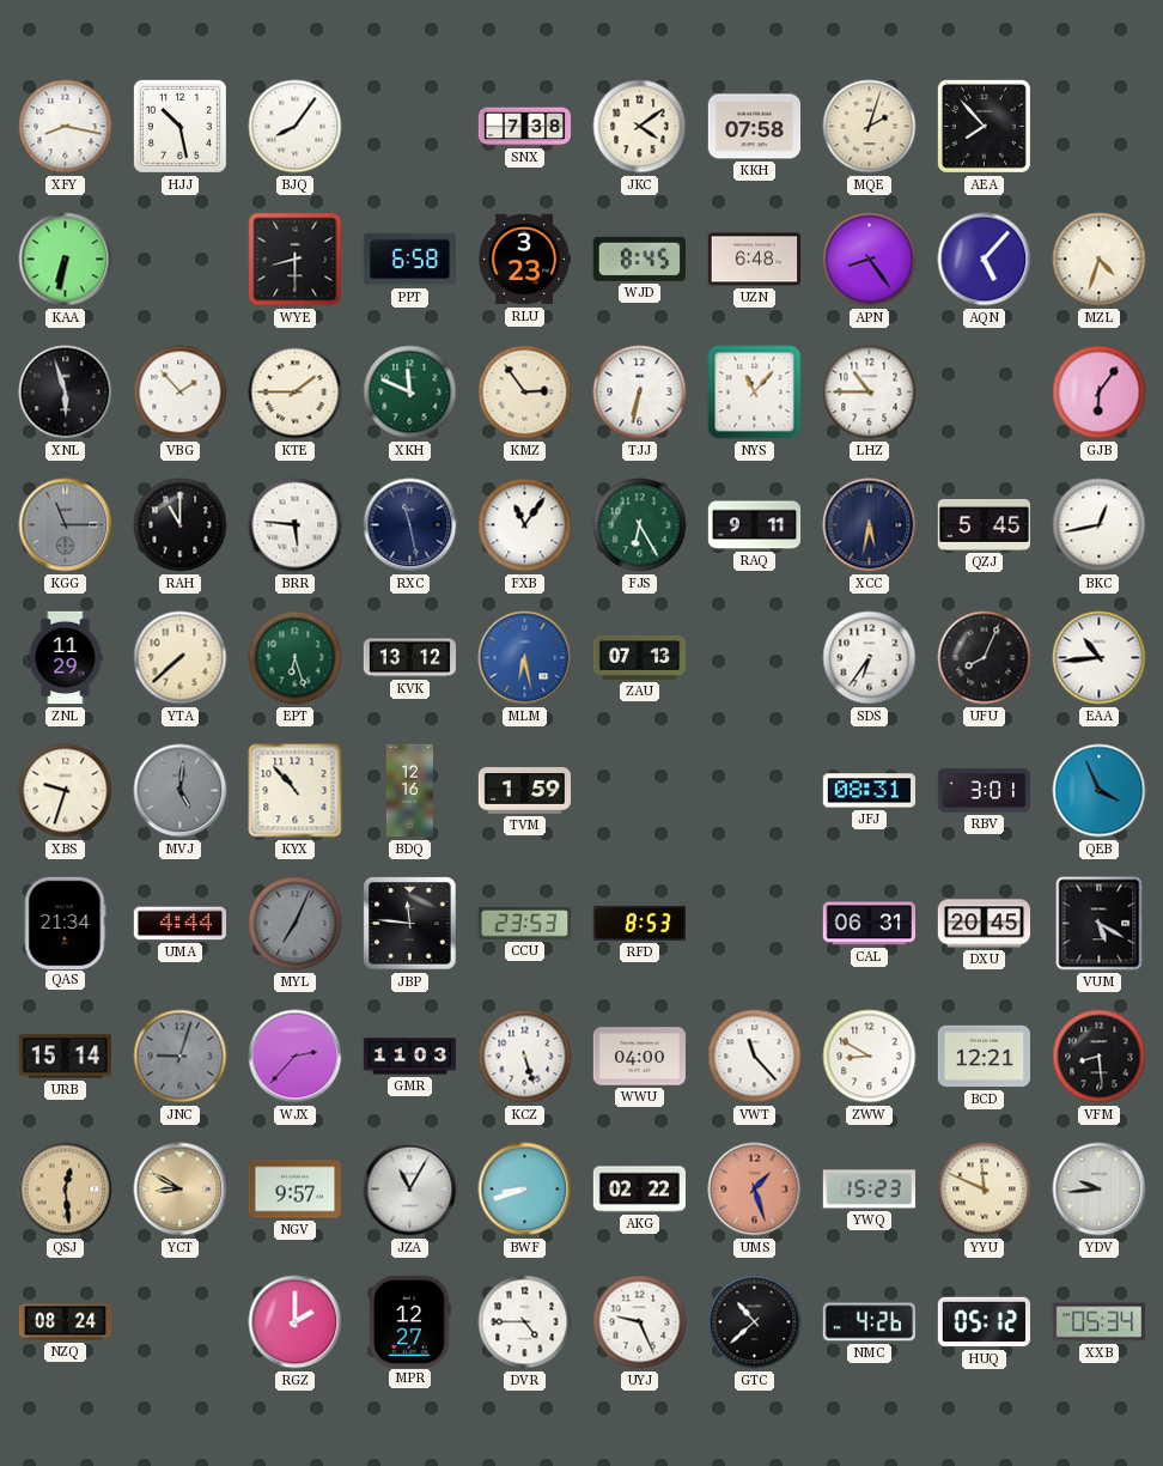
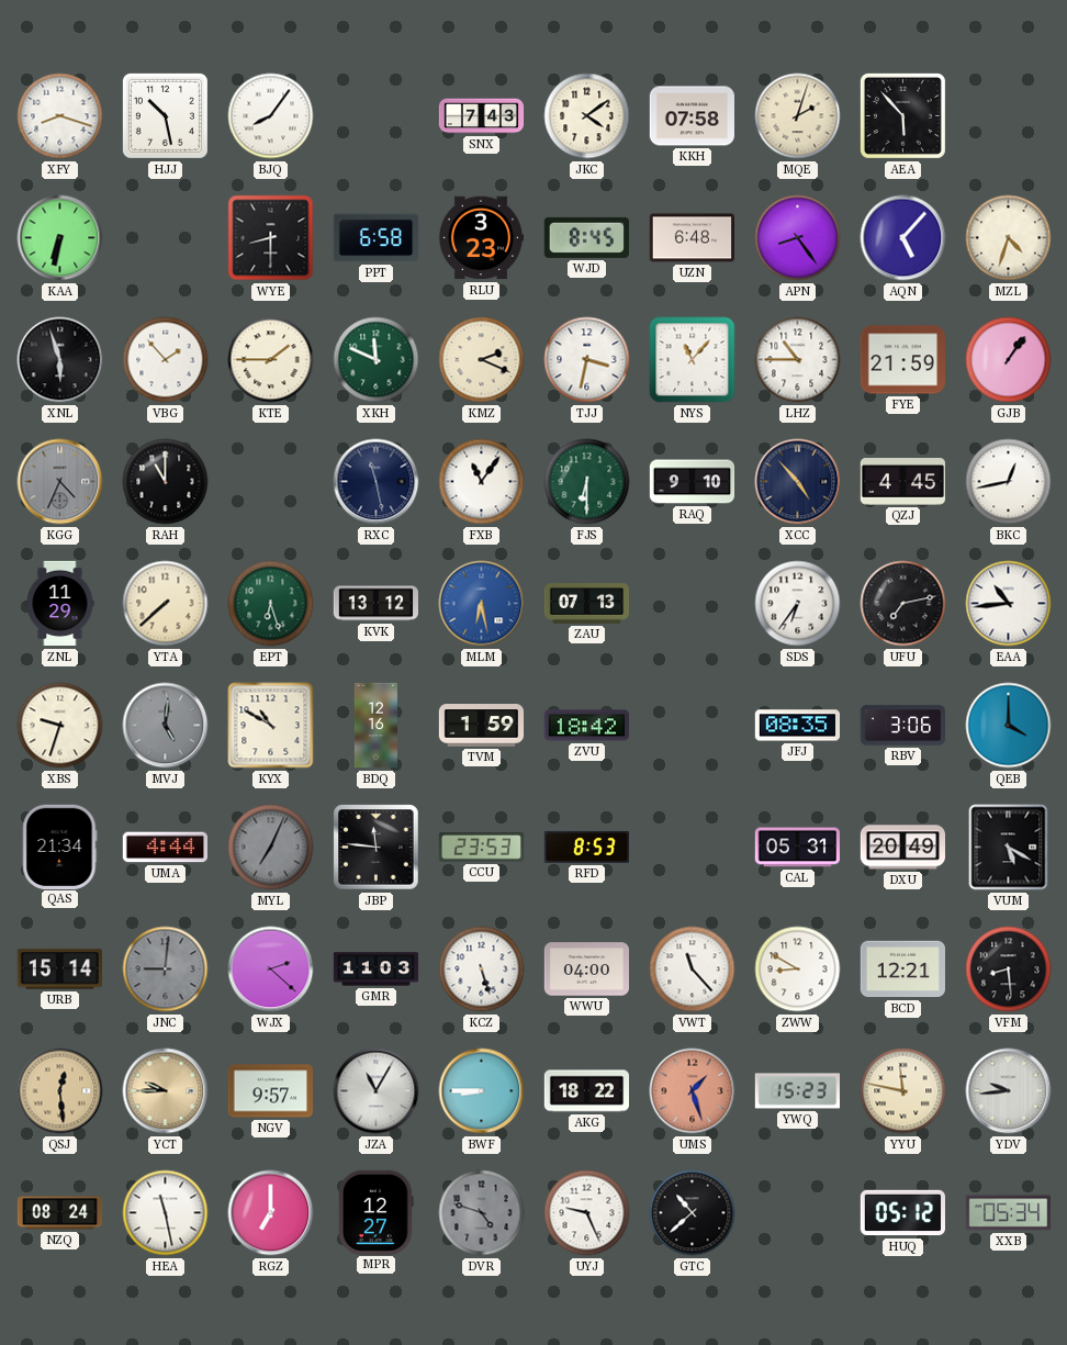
XFY: 8:17 -> 8:18 (60, 116)
SNX: 7:38 -> 7:43 (482, 116)
AEA: 7:53 -> 5:53 (902, 115)
KMZ: 2:54 -> 2:19 (482, 360)
TJJ: 6:32 -> 3:32 (587, 360)
FYE: none -> 21:59 (902, 360)
GJB: 6:06 -> 1:06 (1009, 360)
KGG: 11:15 -> 4:34 (60, 482)
BRR: 5:46 -> none (296, 525)
FJS: 6:25 -> 6:30 (587, 482)
RAQ: 9:11 -> 9:10 (693, 482)
XCC: 5:32 -> 4:53 (798, 482)
QZJ: 5:45 -> 4:45 (902, 482)
UFU: 8:04 -> 7:13 (903, 604)
KYX: 10:53 -> 10:50 (271, 726)
ZVU: none -> 18:42 (586, 726)
JFJ: 08:31 -> 08:35 (797, 726)
RBV: 3:01 -> 3:06 (903, 726)
QEB: 3:56 -> 4:00 (1009, 726)
CAL: 06:31 -> 05:31 (797, 848)
DXU: 20:45 -> 20:49 (902, 848)
JNC: 9:03 -> 9:01 (166, 969)
WJX: 2:37 -> 2:22 (271, 969)
YCT: 8:50 -> 9:45 (166, 1091)
BWF: 8:42 -> 8:45 (482, 1091)
AKG: 02:22 -> 18:22 (586, 1091)
YYU: 11:49 -> 11:47 (903, 1091)
HEA: none -> 11:28 (166, 1213)
RGZ: 2:00 -> 7:00 (271, 1213)
DVR: 4:45 -> 4:48 (482, 1213)
DVR dial: white -> grey (482, 1213)
NMC: 4:26 -> none (869, 1322)
